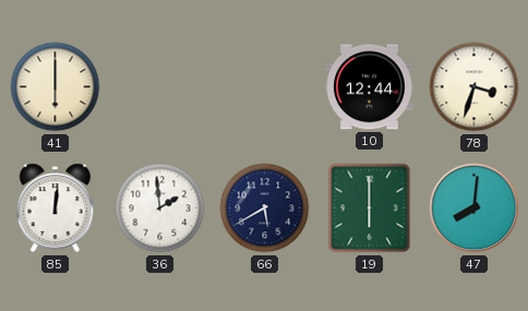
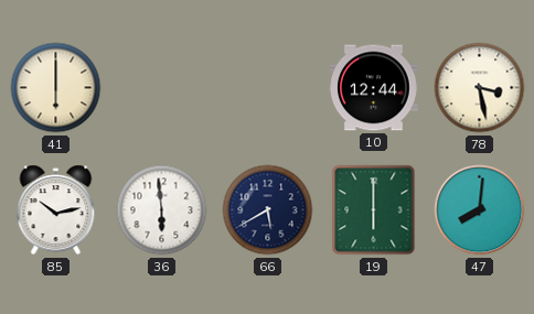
78: 3:33 -> 3:28 (480, 88)
85: 12:01 -> 10:13 (56, 210)
36: 1:59 -> 5:59 (162, 210)
